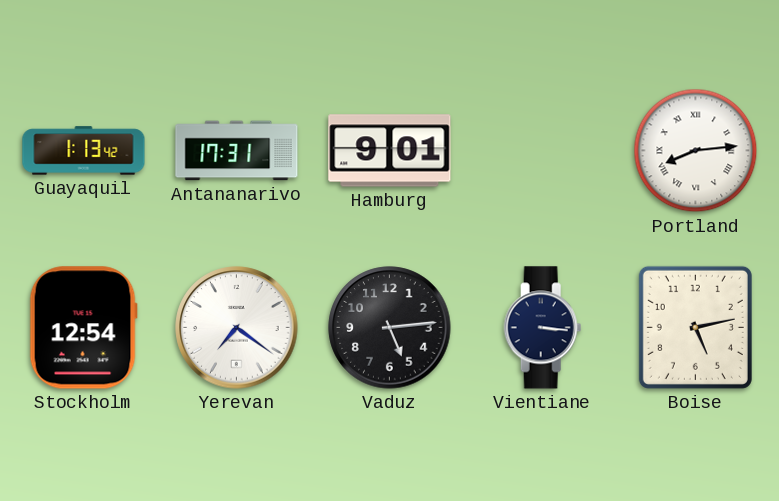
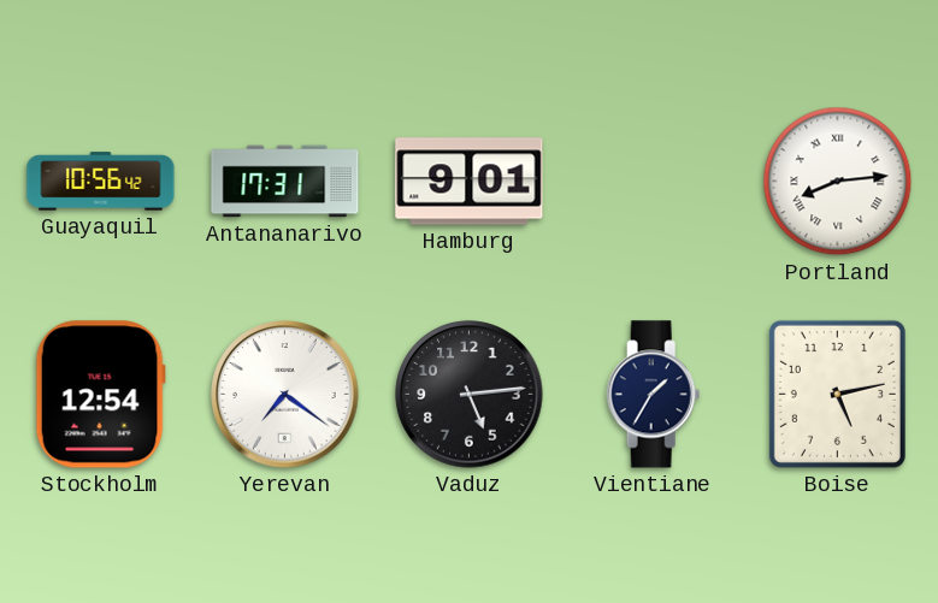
Guayaquil: 1:13 -> 10:56 (101, 182)
Vientiane: 3:16 -> 1:35 (654, 395)
